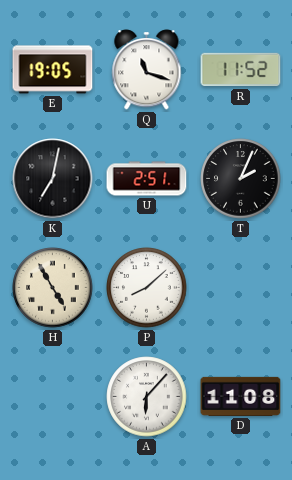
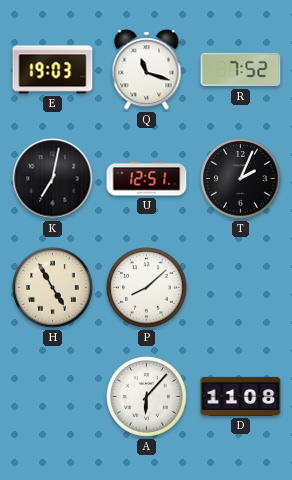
E: 19:05 -> 19:03 (53, 70)
R: 11:52 -> 7:52 (241, 70)
U: 2:51 -> 12:51 (147, 179)
